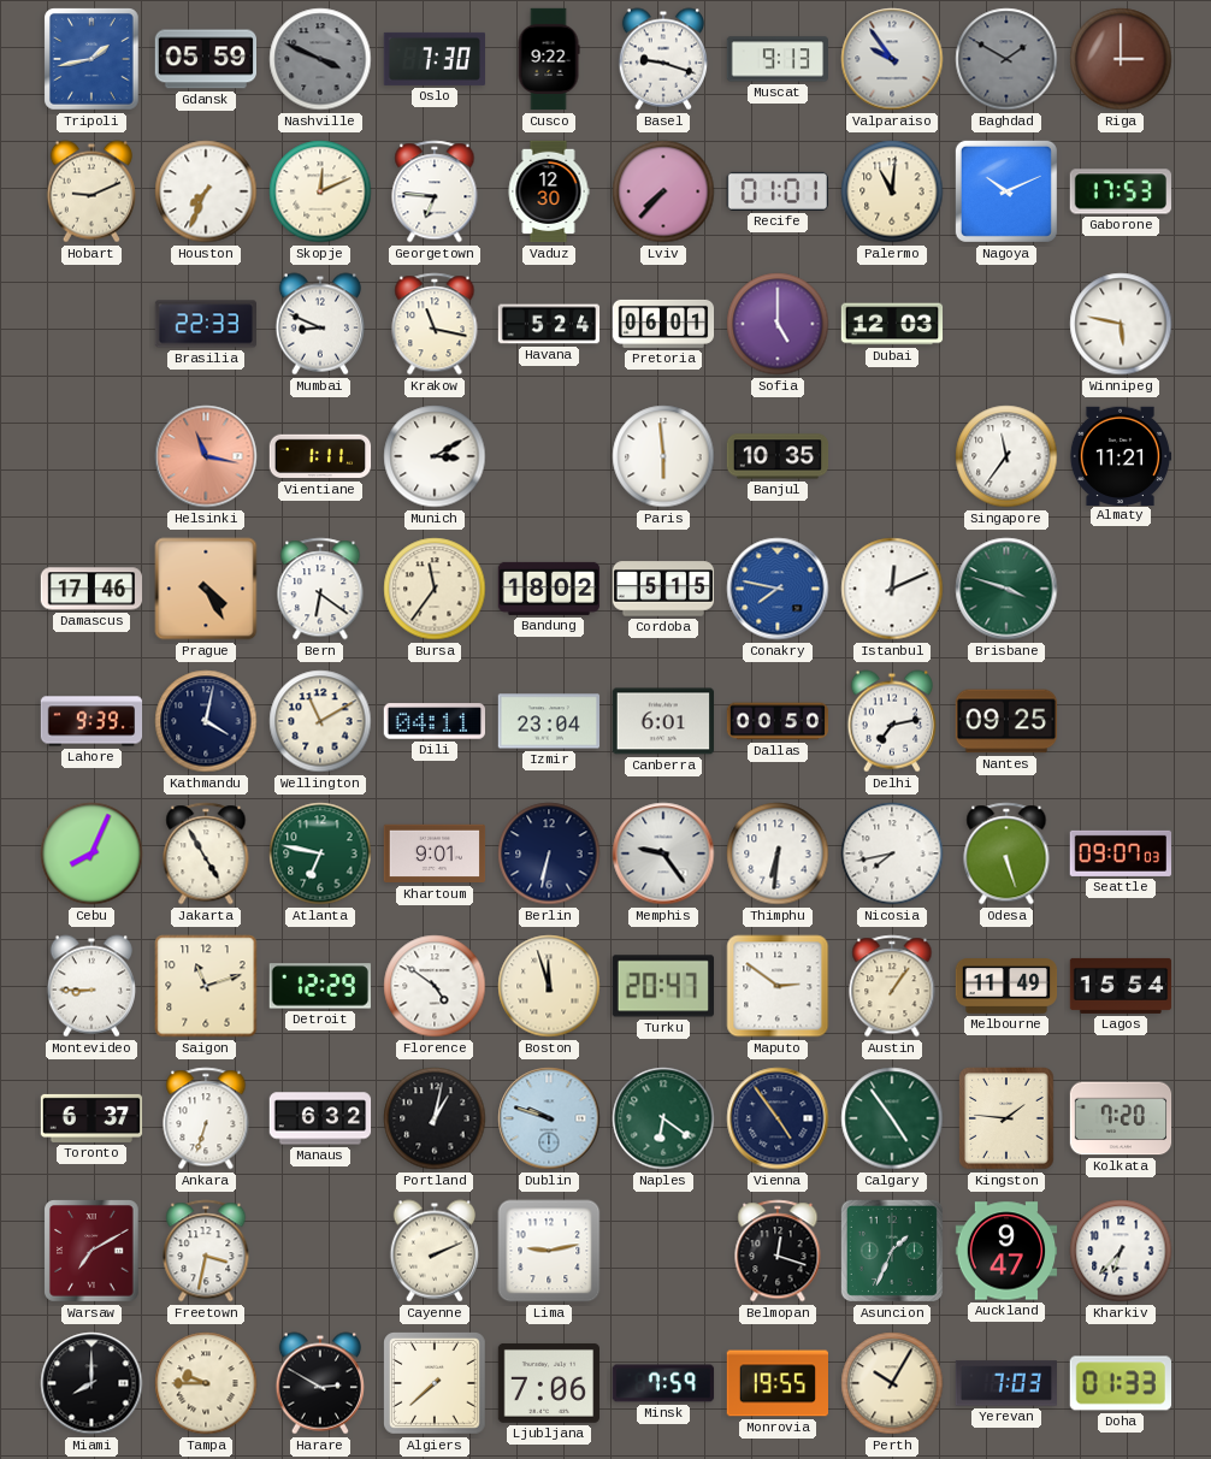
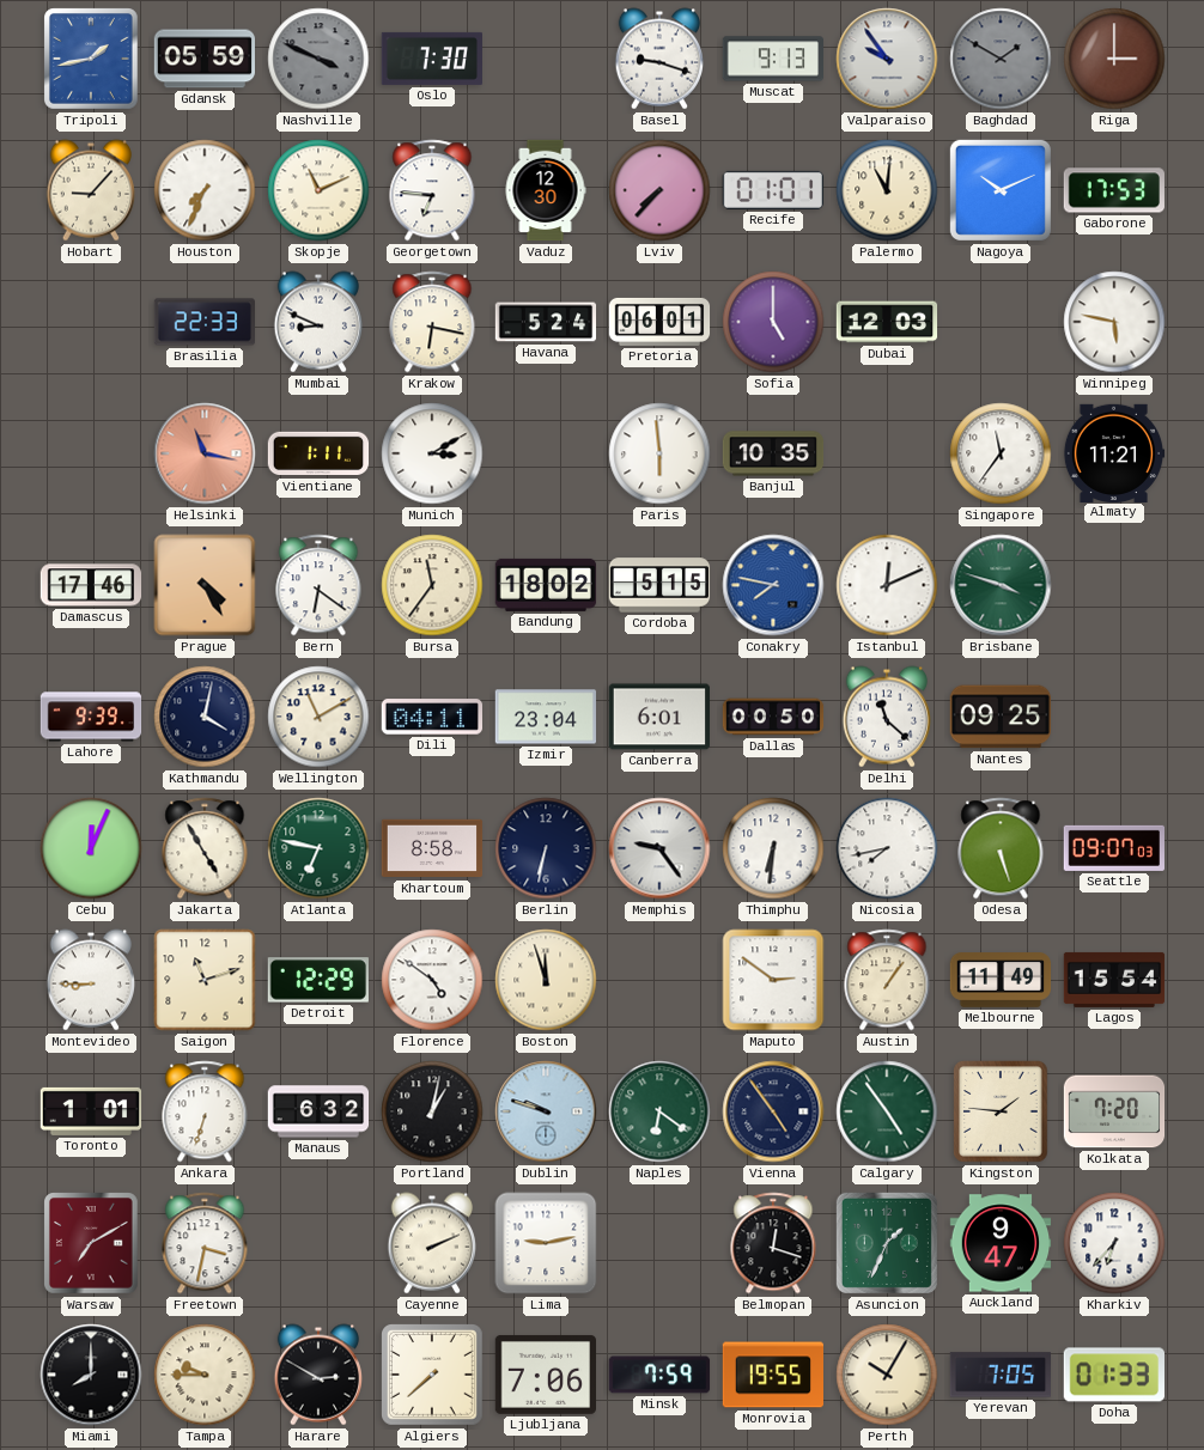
Cusco: 9:22 -> none (549, 59)
Hobart: 9:11 -> 9:07 (90, 190)
Skopje: 12:11 -> 11:11 (318, 190)
Krakow: 11:17 -> 6:17 (432, 322)
Delhi: 7:13 -> 11:22 (886, 717)
Cebu: 8:04 -> 12:04 (91, 848)
Khartoum: 9:01 -> 8:58 (432, 848)
Turku: 20:47 -> none (662, 986)
Toronto: 6:37 -> 1:01 (91, 1111)
Yerevan: 7:03 -> 7:05 (999, 1375)
